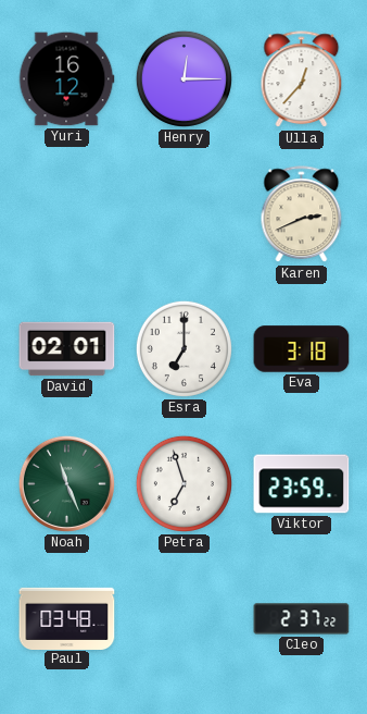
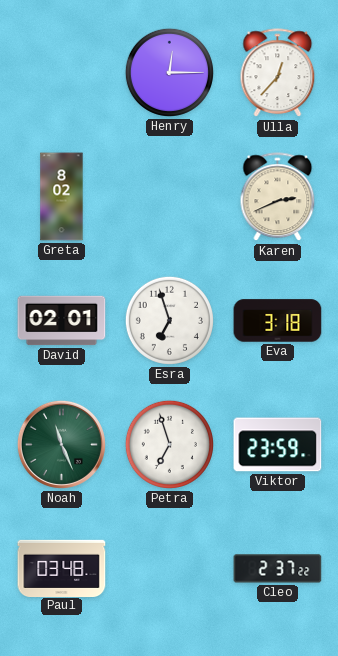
Yuri: 16:12 -> none (66, 79)
Greta: none -> 8:02 (62, 197)
Esra: 7:00 -> 6:57 (169, 320)
